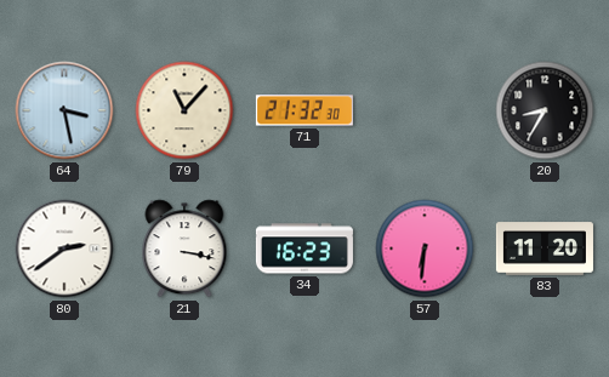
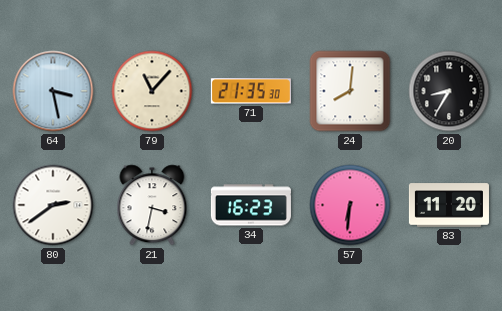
71: 21:32 -> 21:35 (251, 91)
24: none -> 8:01 (350, 91)
21: 3:17 -> 3:32 (152, 205)
